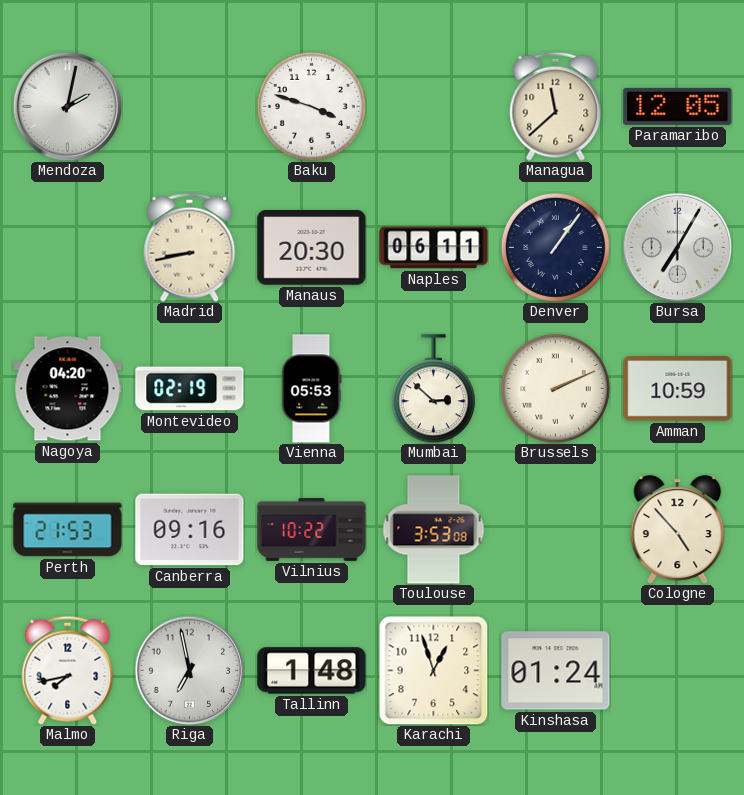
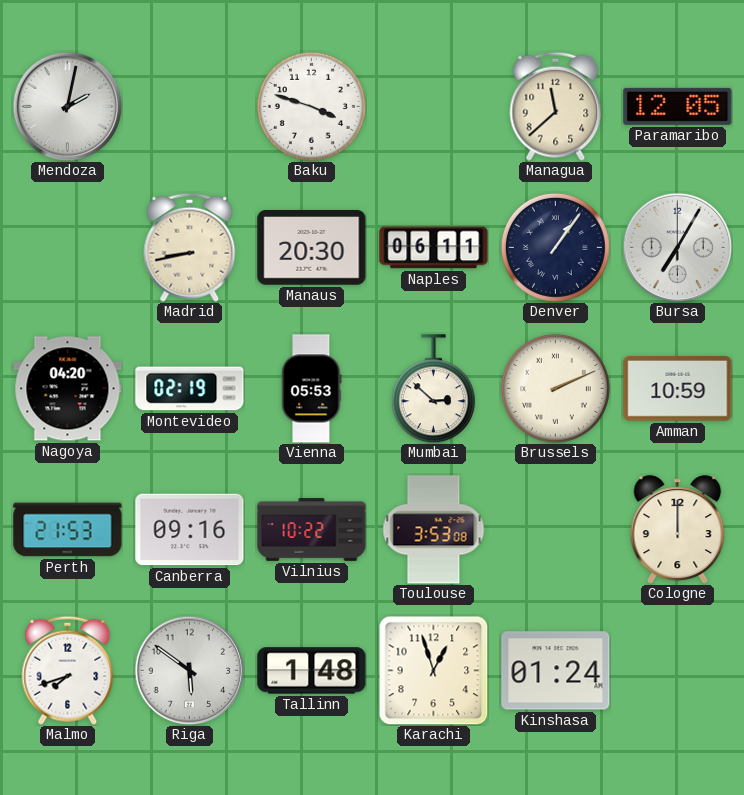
Cologne: 4:53 -> 12:00 (678, 530)
Malmo: 7:43 -> 7:42 (68, 670)
Riga: 6:58 -> 5:51 (189, 670)
